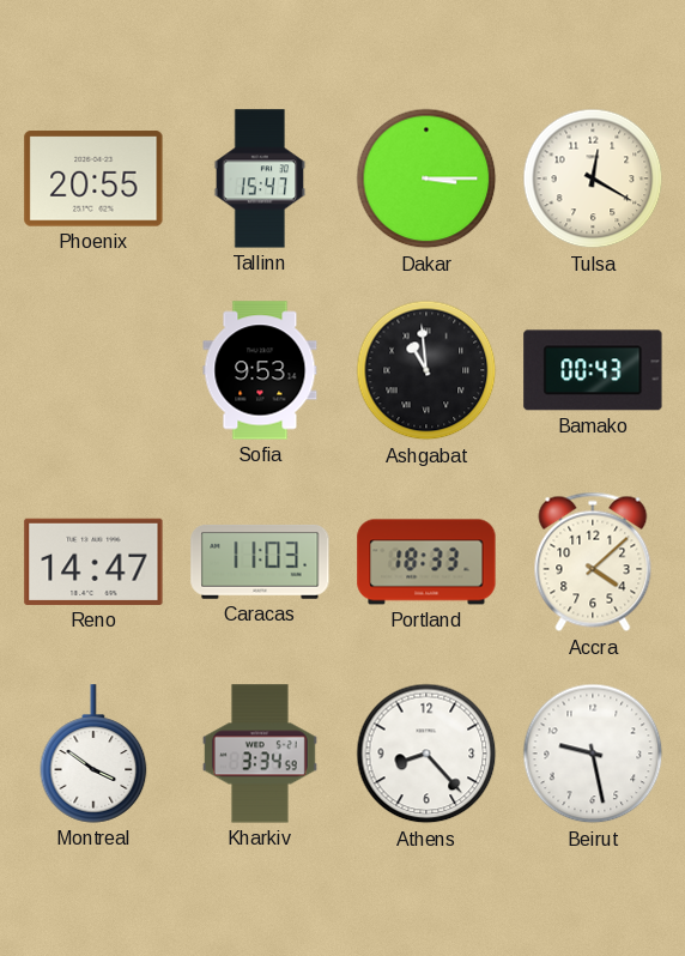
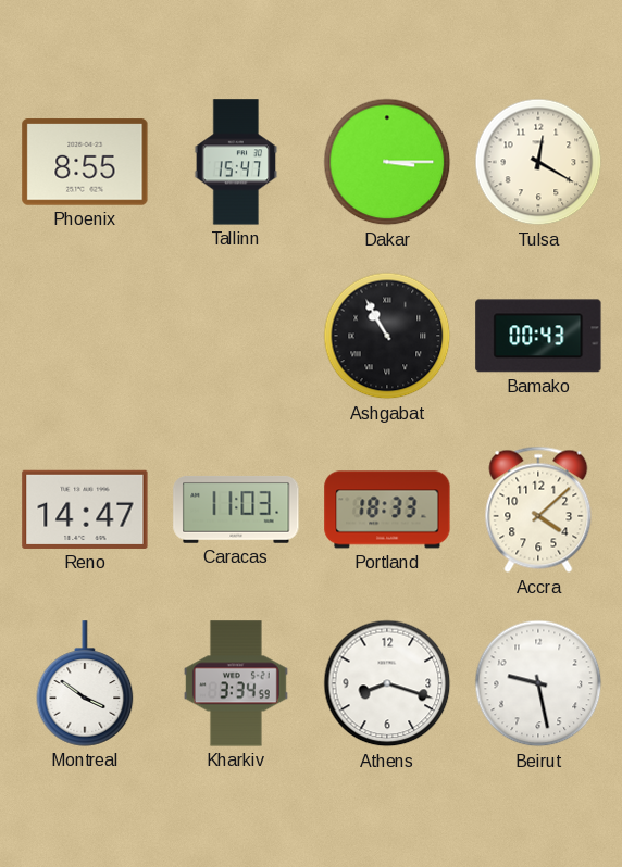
Phoenix: 20:55 -> 8:55 (85, 162)
Sofia: 9:53 -> none (260, 370)
Ashgabat: 10:59 -> 10:55 (387, 336)
Athens: 8:23 -> 8:18 (387, 683)
